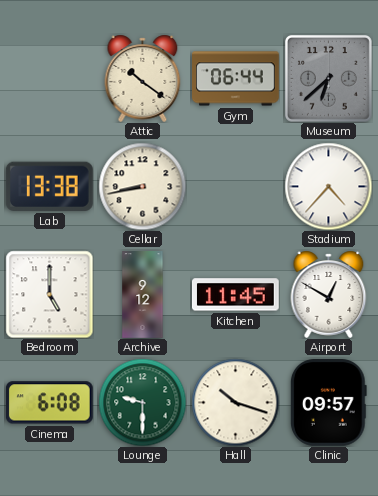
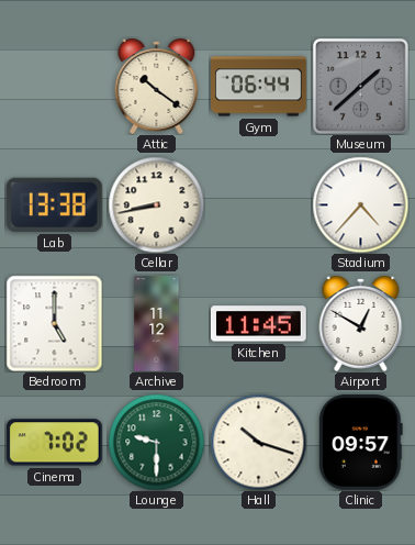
Museum: 6:38 -> 1:38 (360, 86)
Archive: 9:12 -> 11:12 (157, 324)
Cinema: 6:08 -> 7:02 (54, 443)
